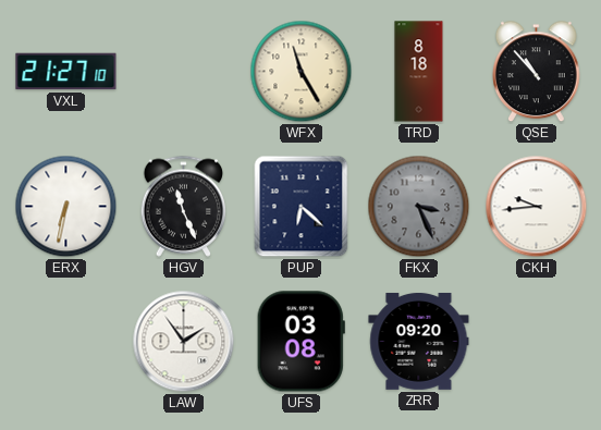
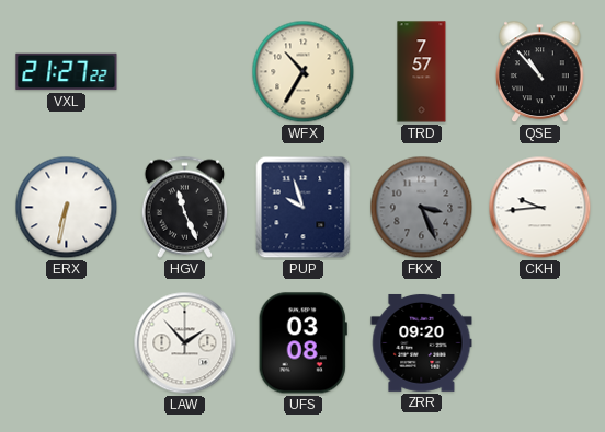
VXL: 21:27:10 -> 21:27:22 (67, 72)
WFX: 11:25 -> 10:35 (304, 72)
TRD: 8:18 -> 7:57 (422, 72)
PUP: 6:22 -> 9:57 (304, 208)
LAW: 1:54 -> 1:53 (185, 343)
